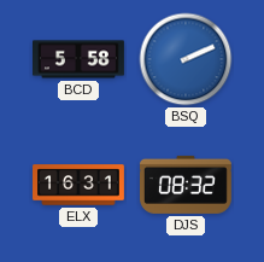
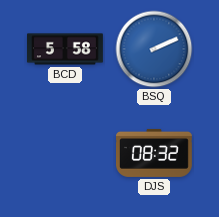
ELX: 16:31 -> none (80, 185)
